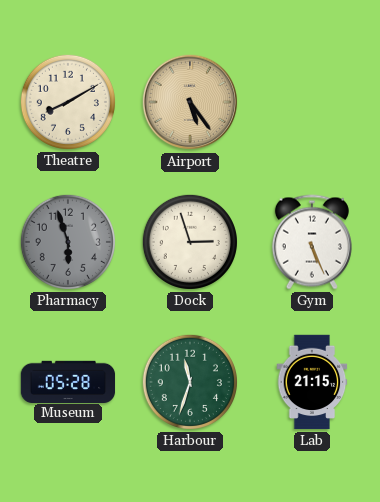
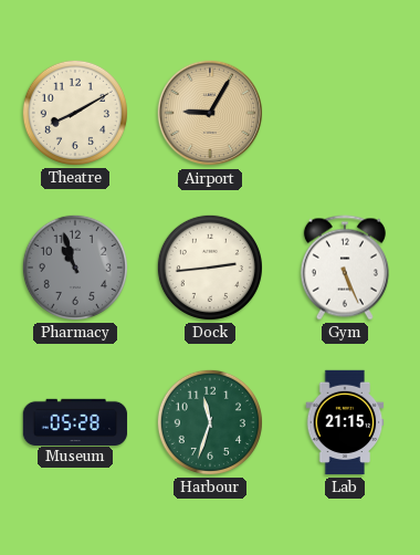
Airport: 5:24 -> 9:05 (210, 113)
Pharmacy: 5:57 -> 10:57 (75, 268)
Dock: 2:57 -> 2:44 (210, 268)
